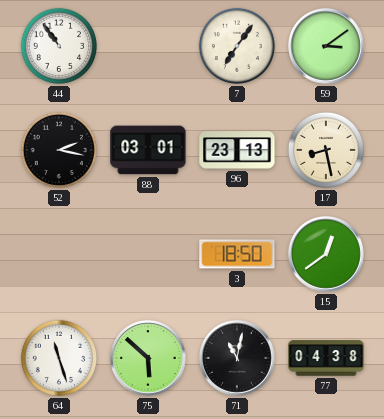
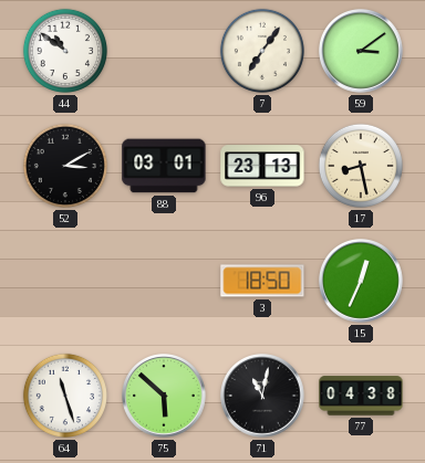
44: 10:54 -> 10:51 (65, 51)
52: 2:17 -> 3:10 (65, 166)
15: 12:39 -> 12:34 (362, 282)
